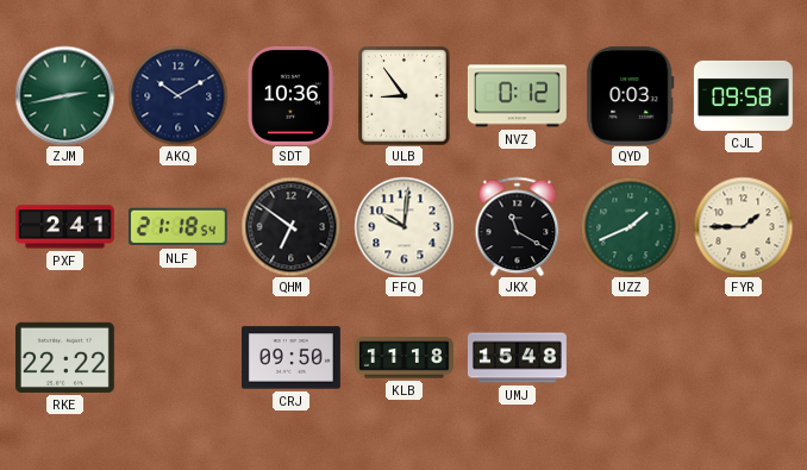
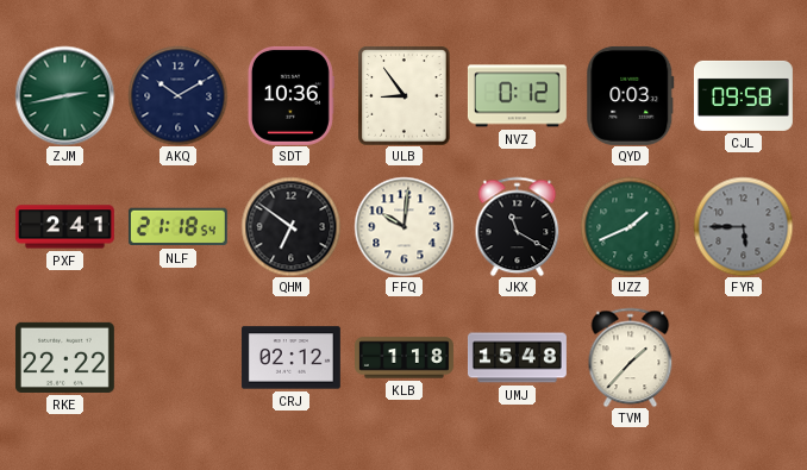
FYR: 1:45 -> 5:45 (743, 226)
FYR dial: cream -> grey (743, 226)
CRJ: 09:50 -> 02:12 (290, 358)
KLB: 11:18 -> 1:18 (405, 358)
TVM: none -> 1:37 (631, 357)
